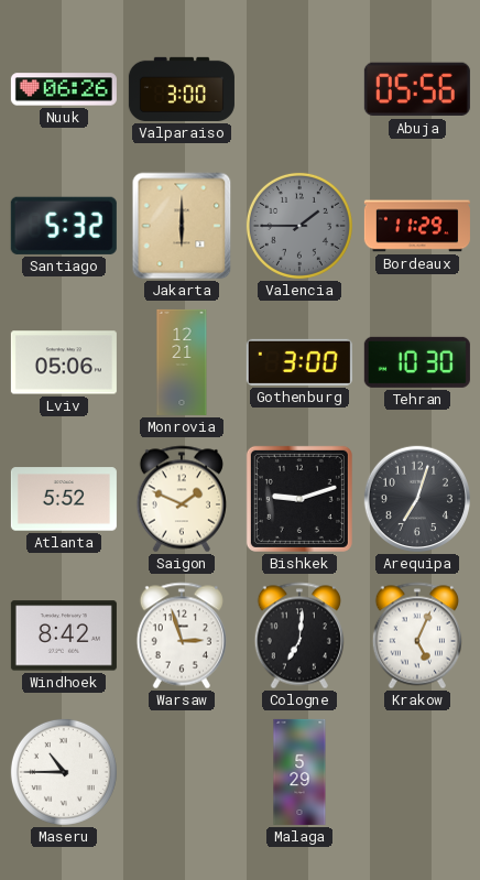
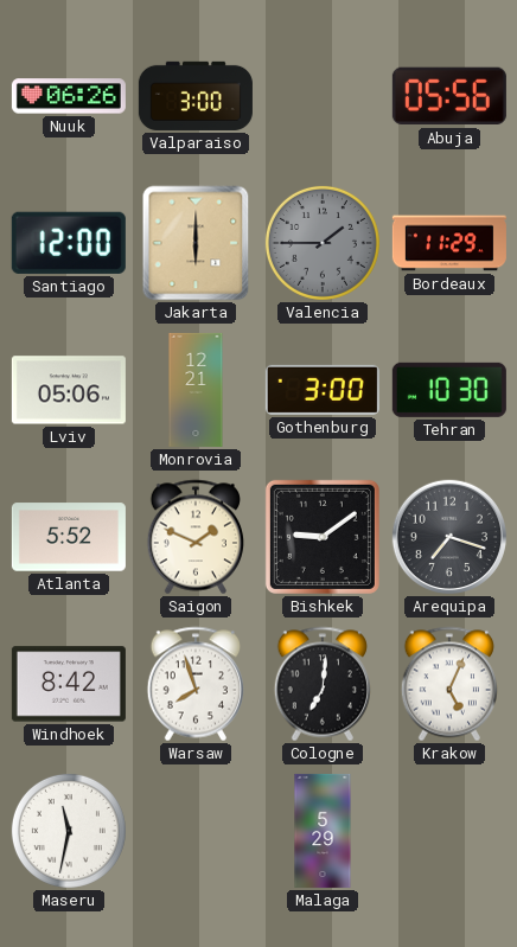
Santiago: 5:32 -> 12:00 (69, 243)
Bishkek: 9:12 -> 9:09 (323, 537)
Arequipa: 7:03 -> 7:18 (449, 537)
Warsaw: 2:57 -> 7:57 (194, 684)
Maseru: 10:45 -> 11:32 (69, 831)
